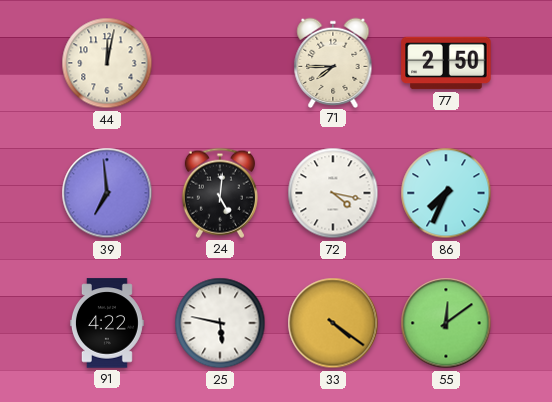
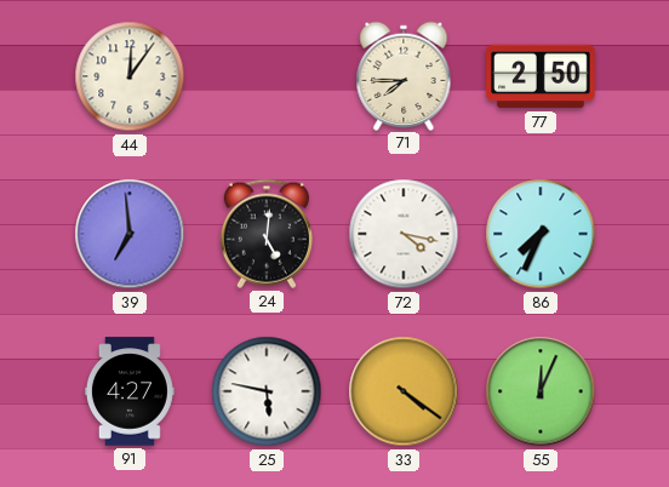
44: 12:02 -> 12:06 (130, 76)
91: 4:22 -> 4:27 (130, 391)
55: 12:09 -> 12:04 (541, 391)
